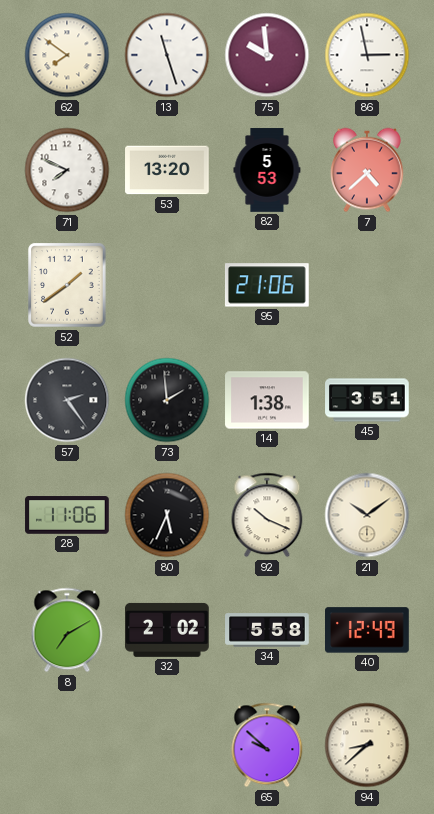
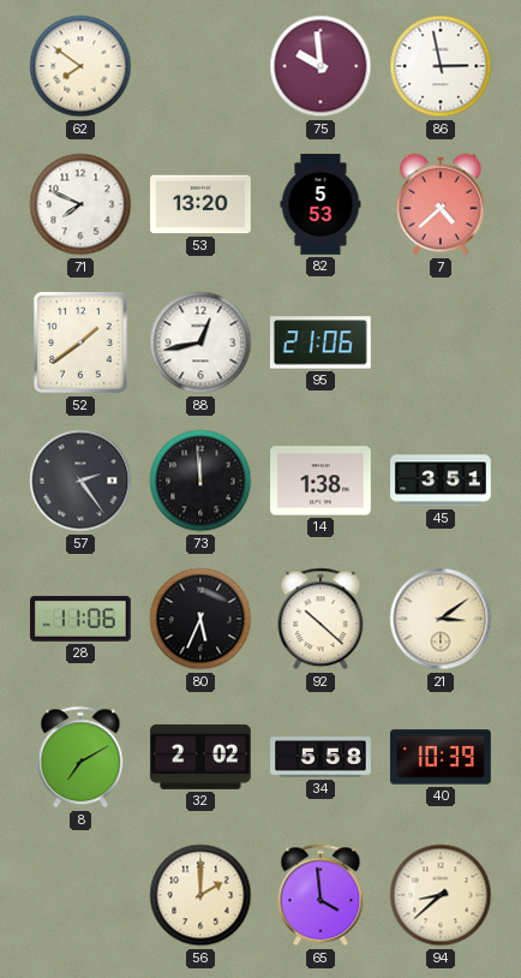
13: 11:27 -> none (167, 55)
88: none -> 12:43 (200, 342)
73: 1:59 -> 11:59 (200, 481)
92: 10:19 -> 10:22 (321, 619)
21: 10:09 -> 3:09 (441, 619)
40: 12:49 -> 10:39 (442, 757)
56: none -> 2:00 (200, 895)
65: 9:52 -> 3:59 (321, 895)
